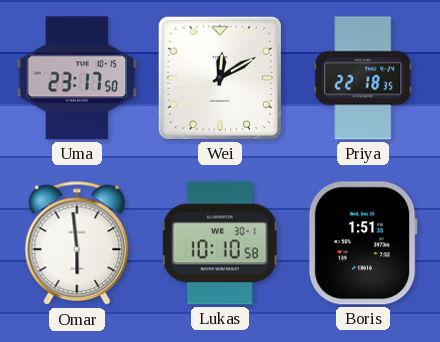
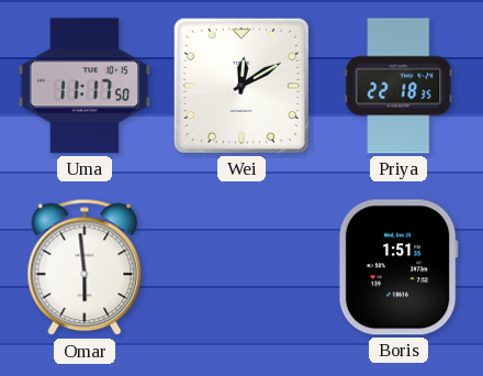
Uma: 23:17 -> 11:17 (85, 86)
Lukas: 10:10 -> none (220, 243)
